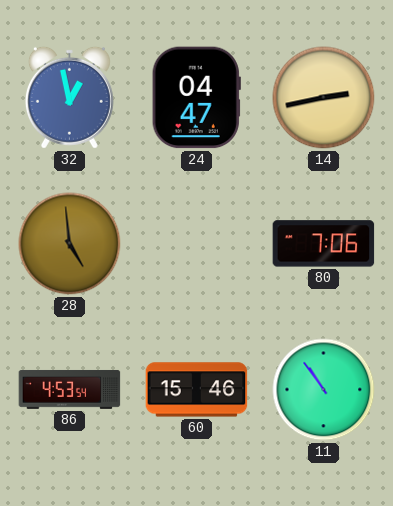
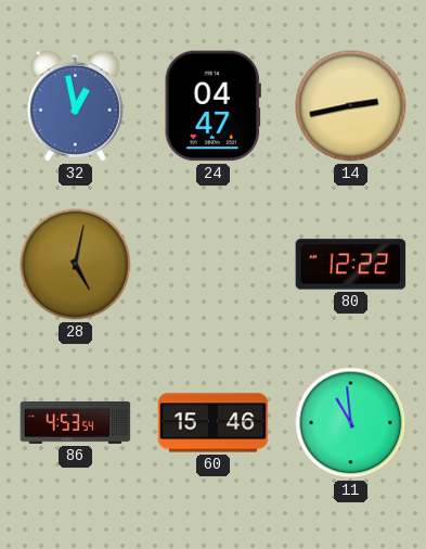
28: 4:59 -> 5:02 (76, 265)
80: 7:06 -> 12:22 (351, 265)
11: 10:54 -> 10:59 (351, 423)
